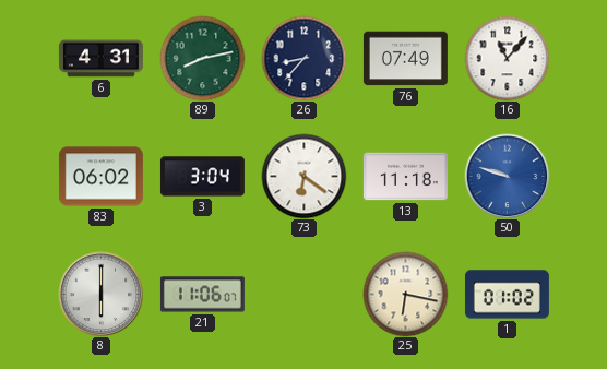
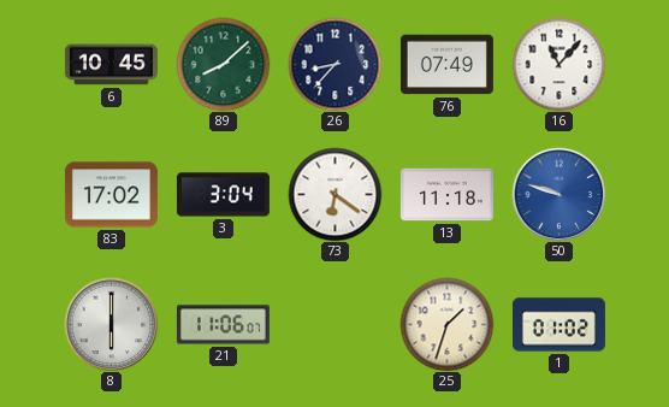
6: 4:31 -> 10:45 (111, 65)
89: 8:13 -> 8:08 (223, 64)
83: 06:02 -> 17:02 (111, 195)
25: 6:17 -> 1:33 (446, 324)
